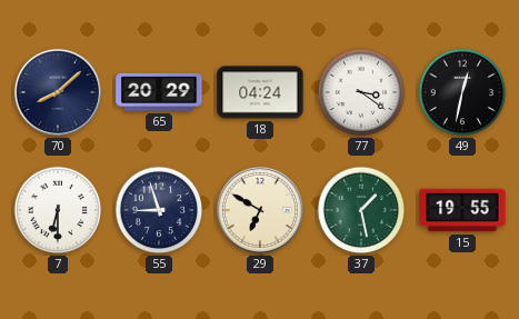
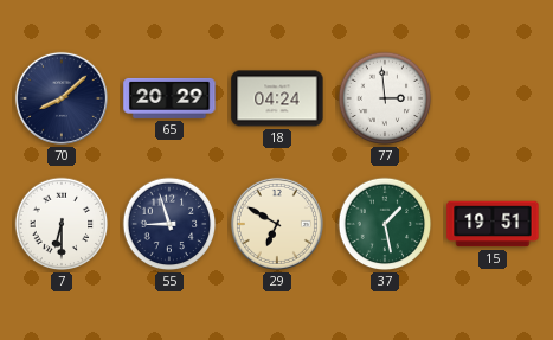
77: 3:21 -> 2:59 (385, 98)
49: 12:32 -> none (462, 92)
15: 19:55 -> 19:51 (493, 224)
